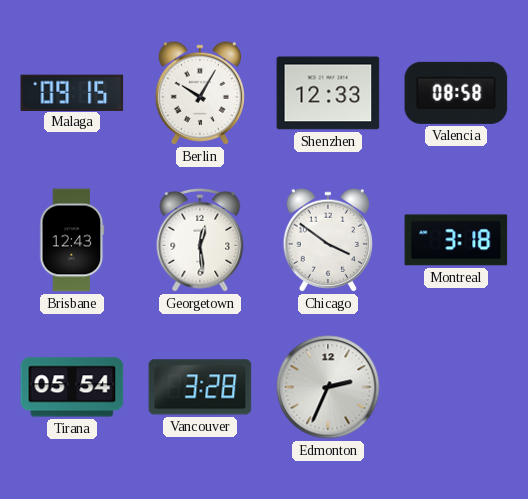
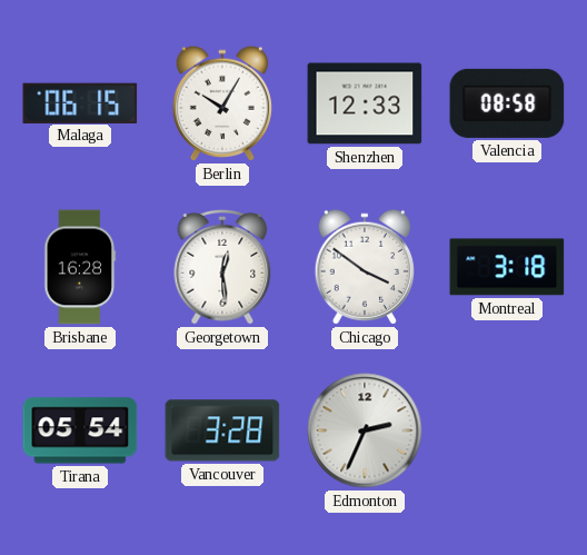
Malaga: 09:15 -> 06:15 (80, 102)
Brisbane: 12:43 -> 16:28 (80, 267)
